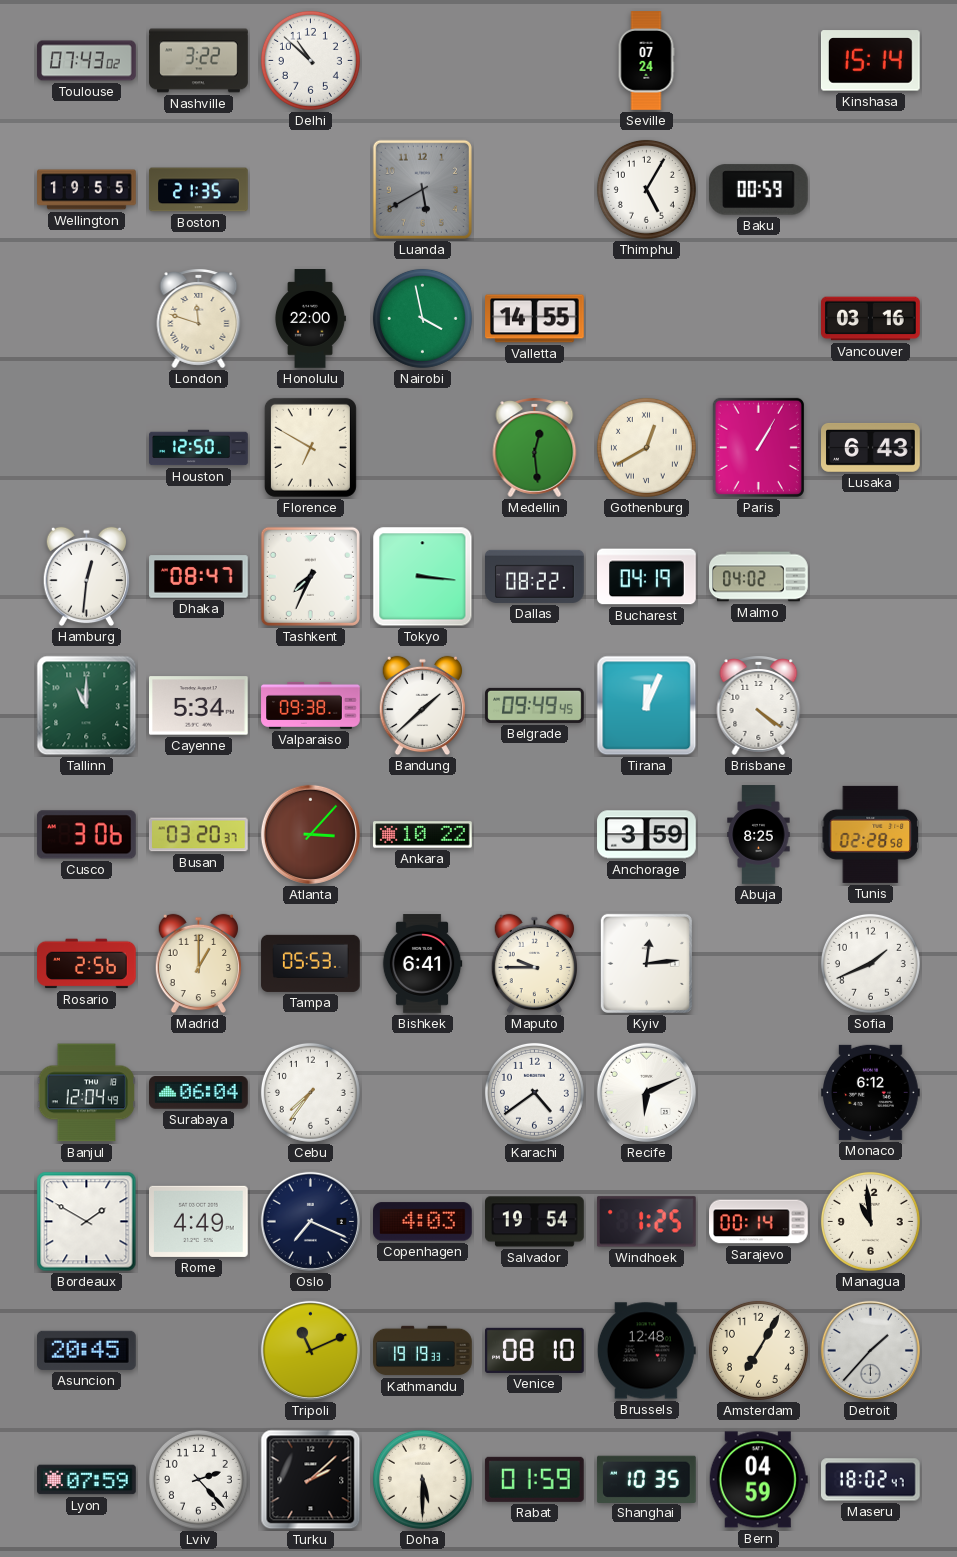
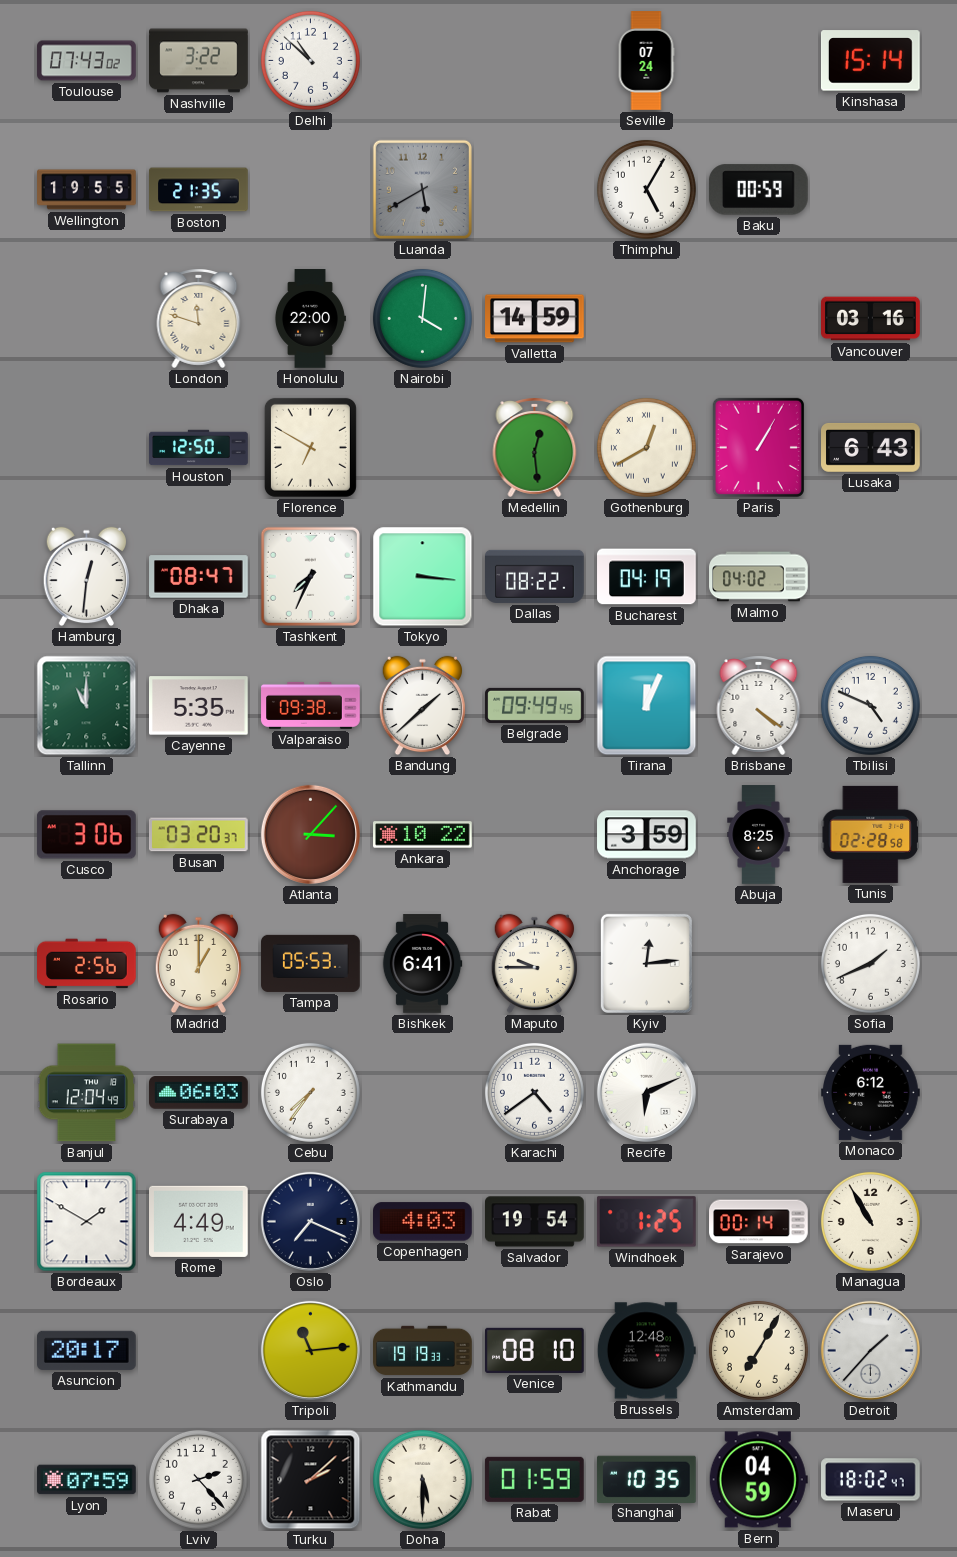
Nairobi: 3:58 -> 4:01 (422, 318)
Valletta: 14:55 -> 14:59 (535, 319)
Cayenne: 5:34 -> 5:35 (199, 706)
Tbilisi: none -> 4:49 (870, 705)
Surabaya: 06:04 -> 06:03 (199, 1093)
Managua: 10:59 -> 10:55 (870, 1221)
Asuncion: 20:45 -> 20:17 (87, 1350)
Tripoli: 11:11 -> 11:14 (310, 1350)
